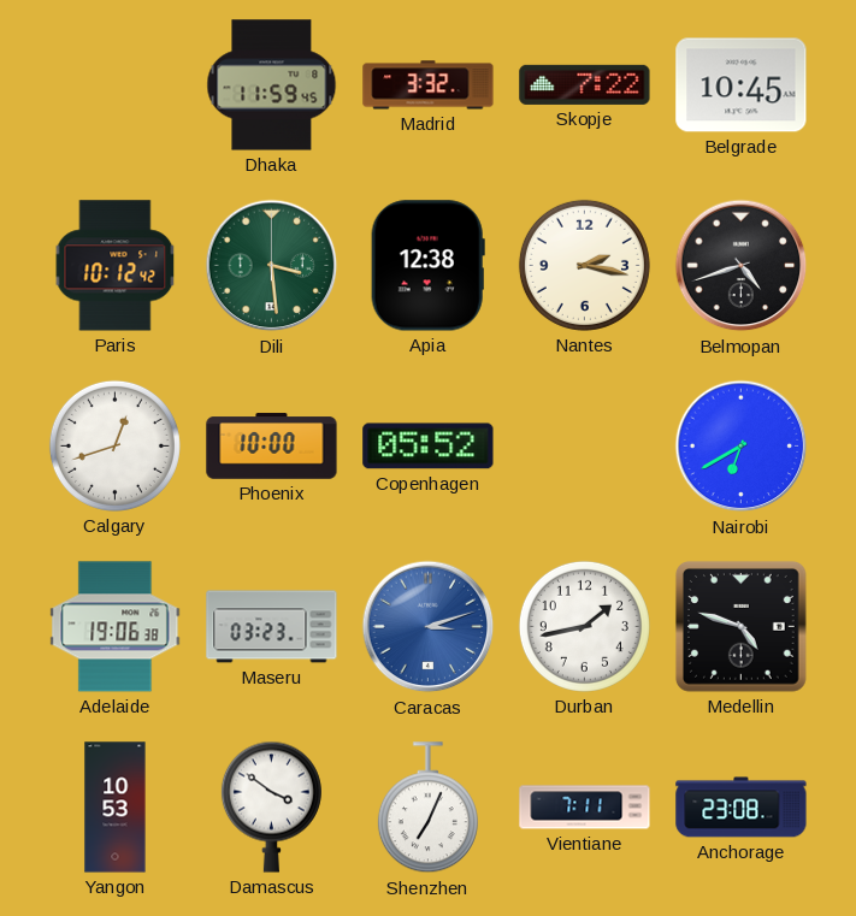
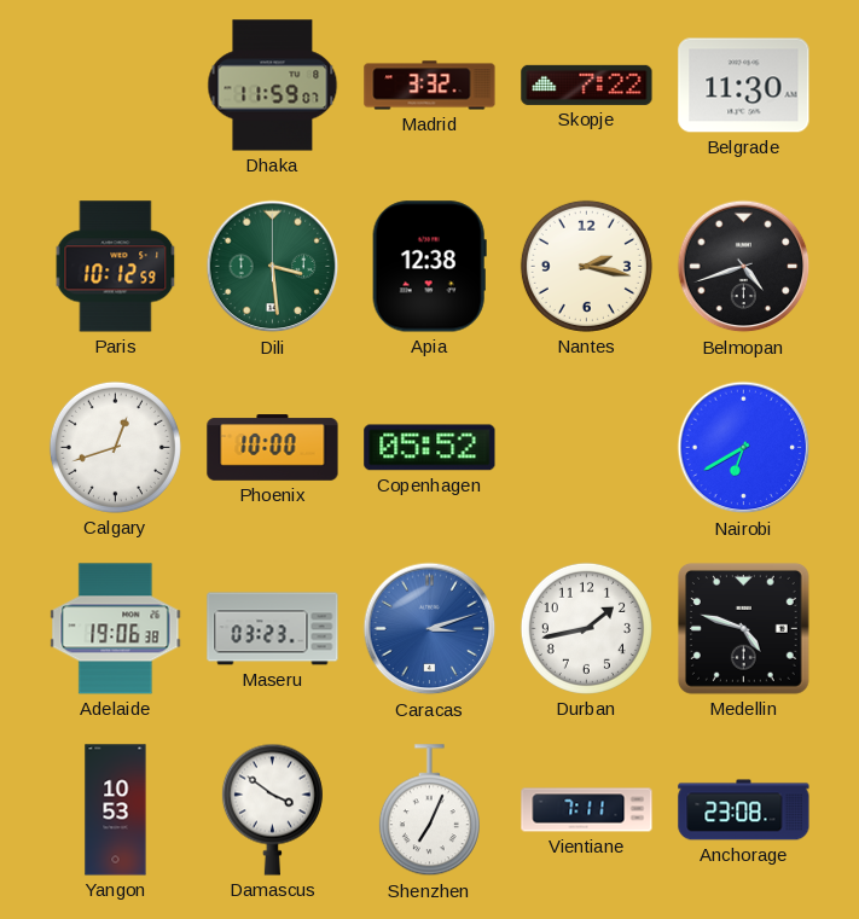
Dhaka: 11:59:45 -> 11:59:07 (273, 86)
Belgrade: 10:45 -> 11:30 (744, 86)
Paris: 10:12:42 -> 10:12:59 (116, 267)
